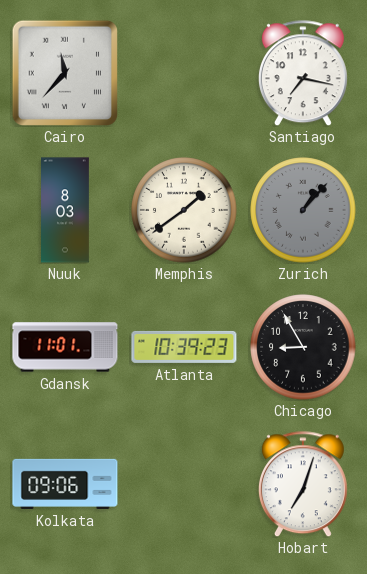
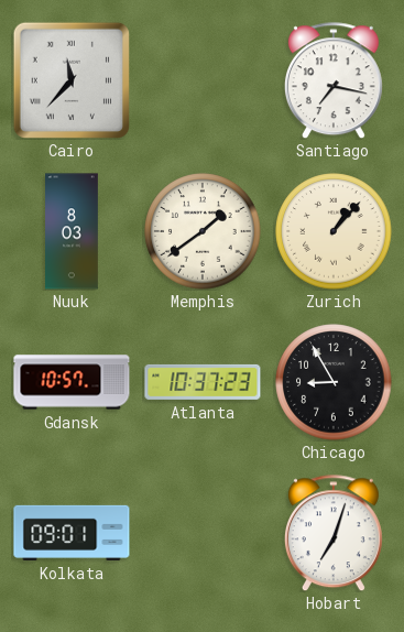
Zurich dial: grey -> cream (334, 231)
Gdansk: 11:01 -> 10:57 (72, 382)
Atlanta: 10:39 -> 10:37 (203, 382)
Kolkata: 09:06 -> 09:01 (72, 533)
